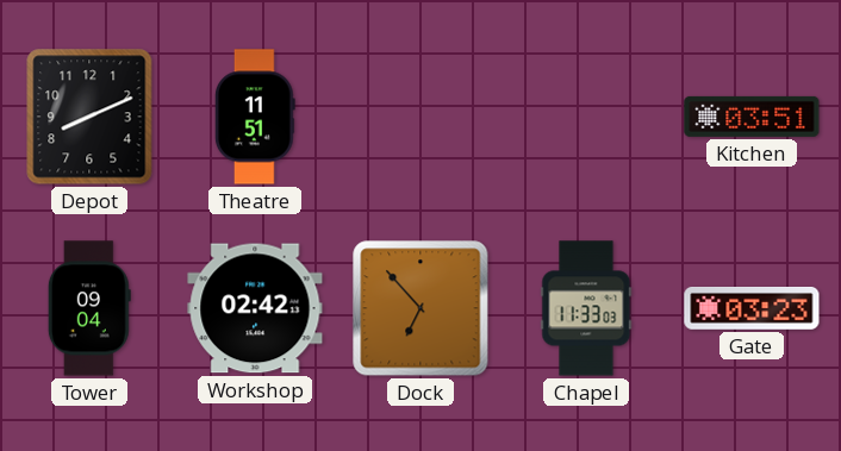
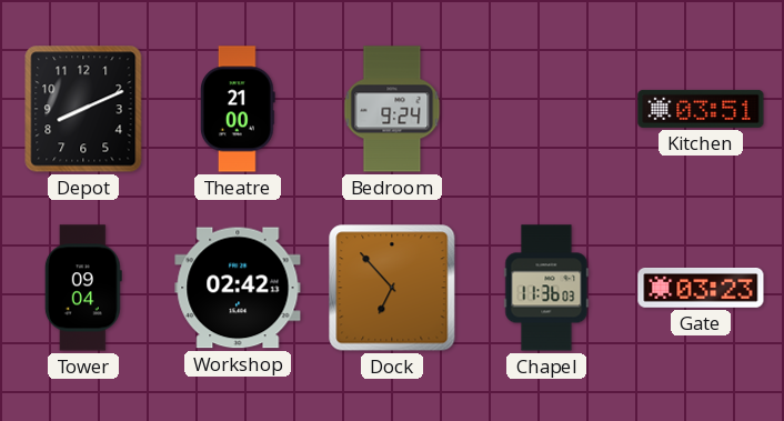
Theatre: 11:51 -> 21:00 (239, 109)
Bedroom: none -> 9:24 (392, 109)
Chapel: 11:33 -> 11:36 (546, 288)
